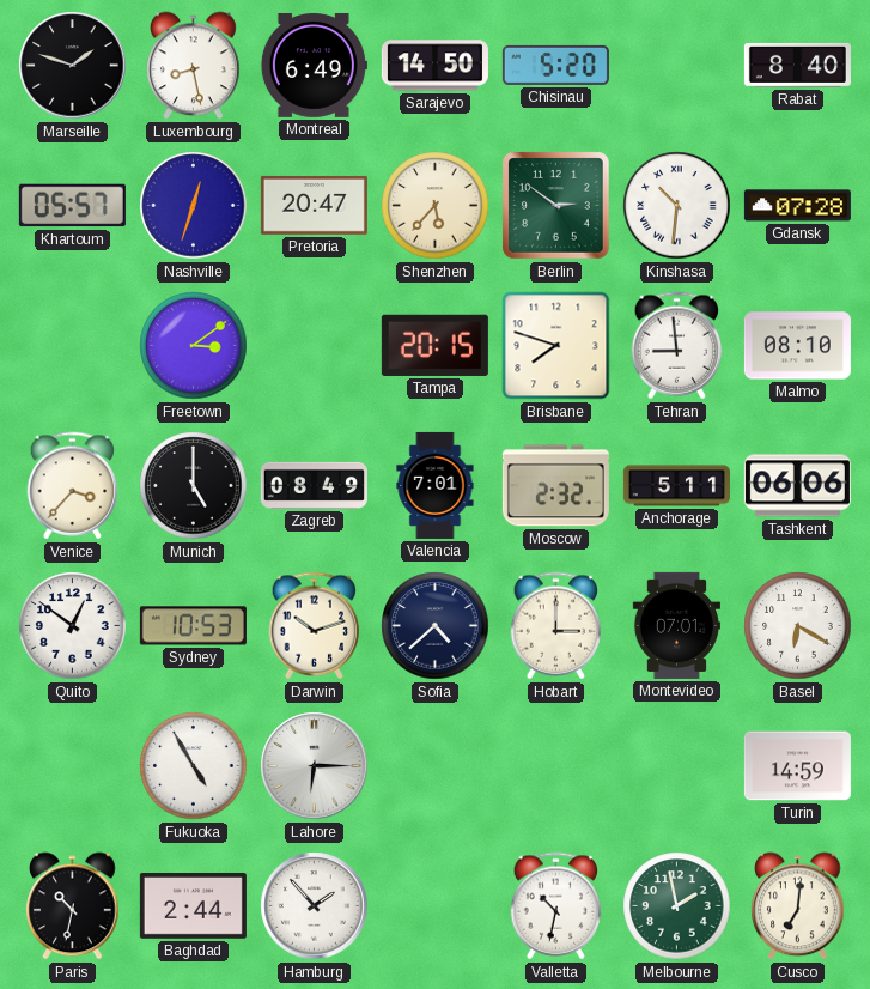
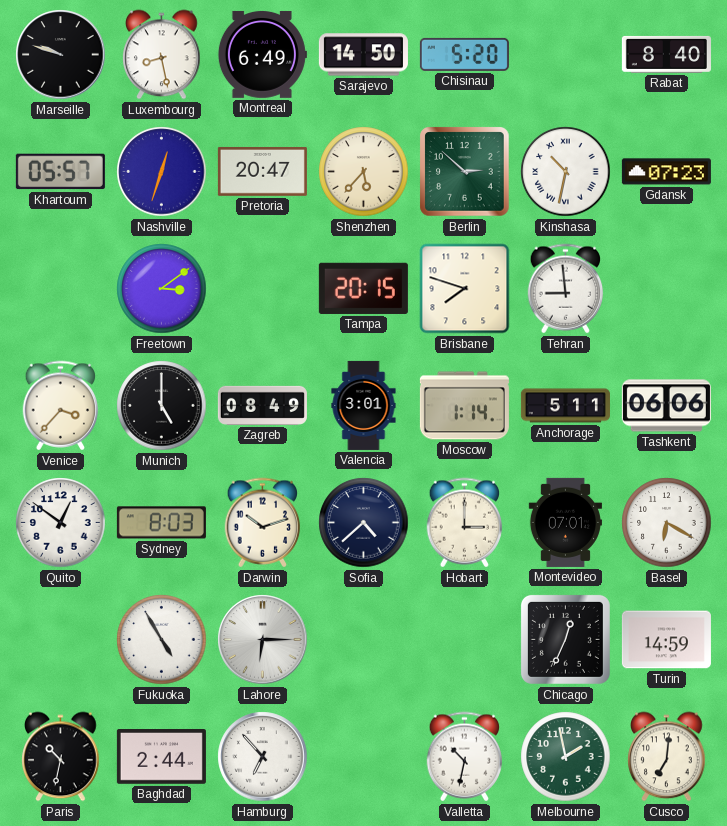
Marseille: 1:48 -> 9:48 (61, 55)
Berlin: 2:51 -> 2:52 (465, 172)
Kinshasa: 10:31 -> 10:32 (566, 172)
Gdansk: 07:28 -> 07:23 (666, 172)
Malmo: 08:10 -> none (797, 346)
Valencia: 7:01 -> 3:01 (364, 405)
Moscow: 2:32 -> 1:14 (464, 406)
Sydney: 10:53 -> 8:03 (161, 523)
Chicago: none -> 12:34 (565, 639)
Hamburg: 1:53 -> 6:53 (263, 757)
